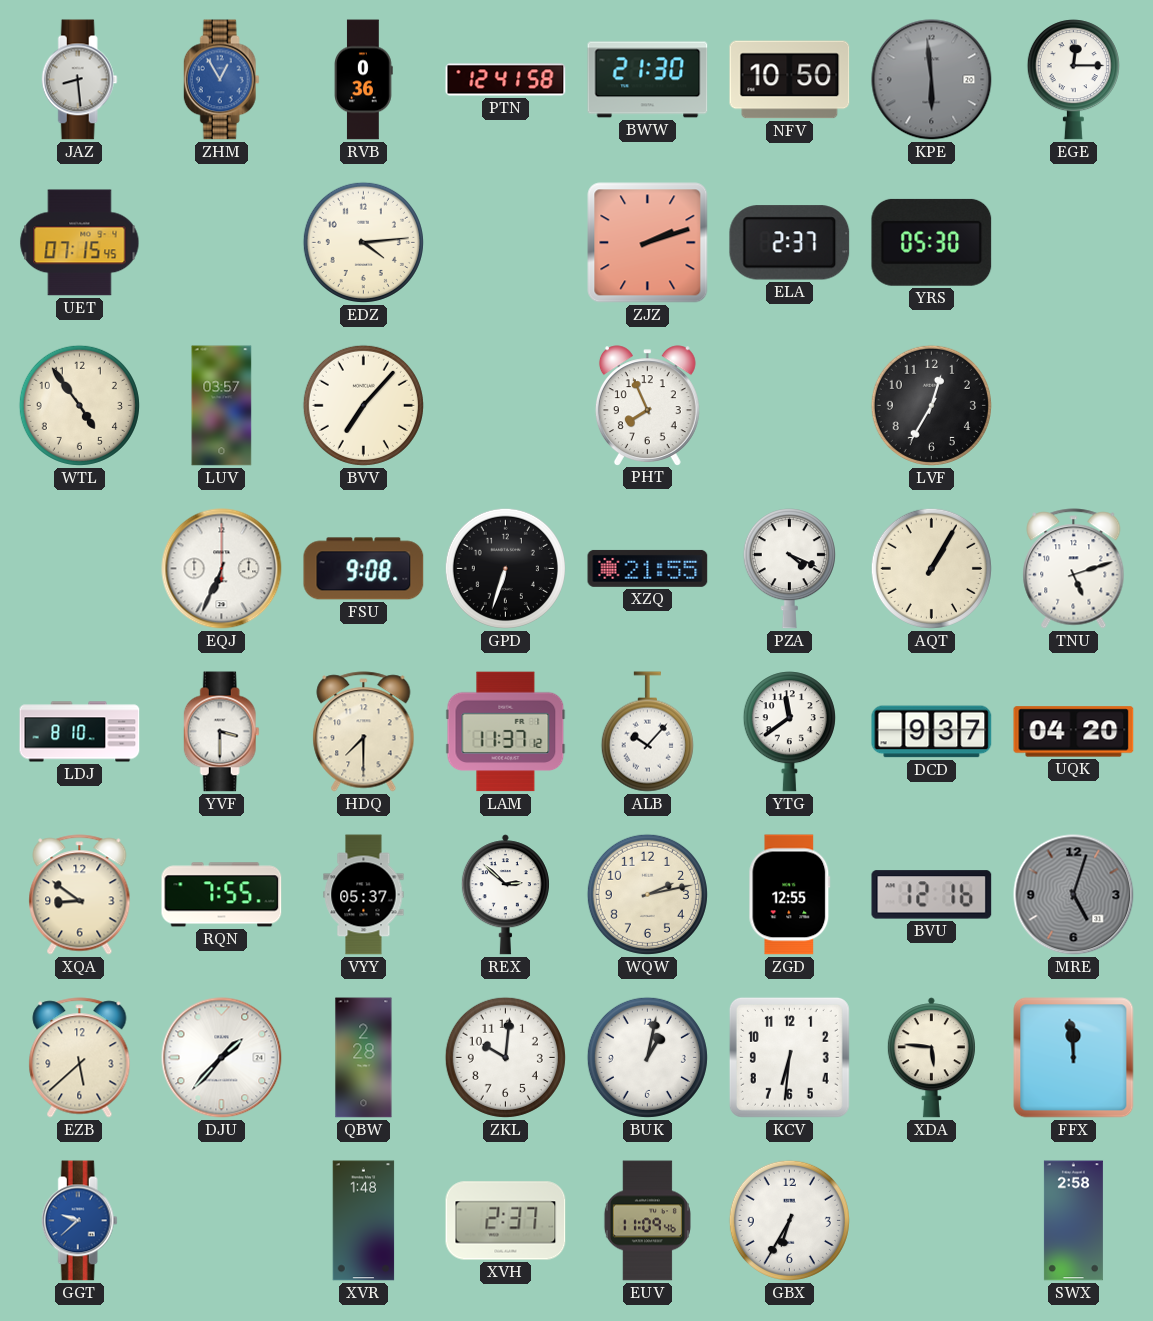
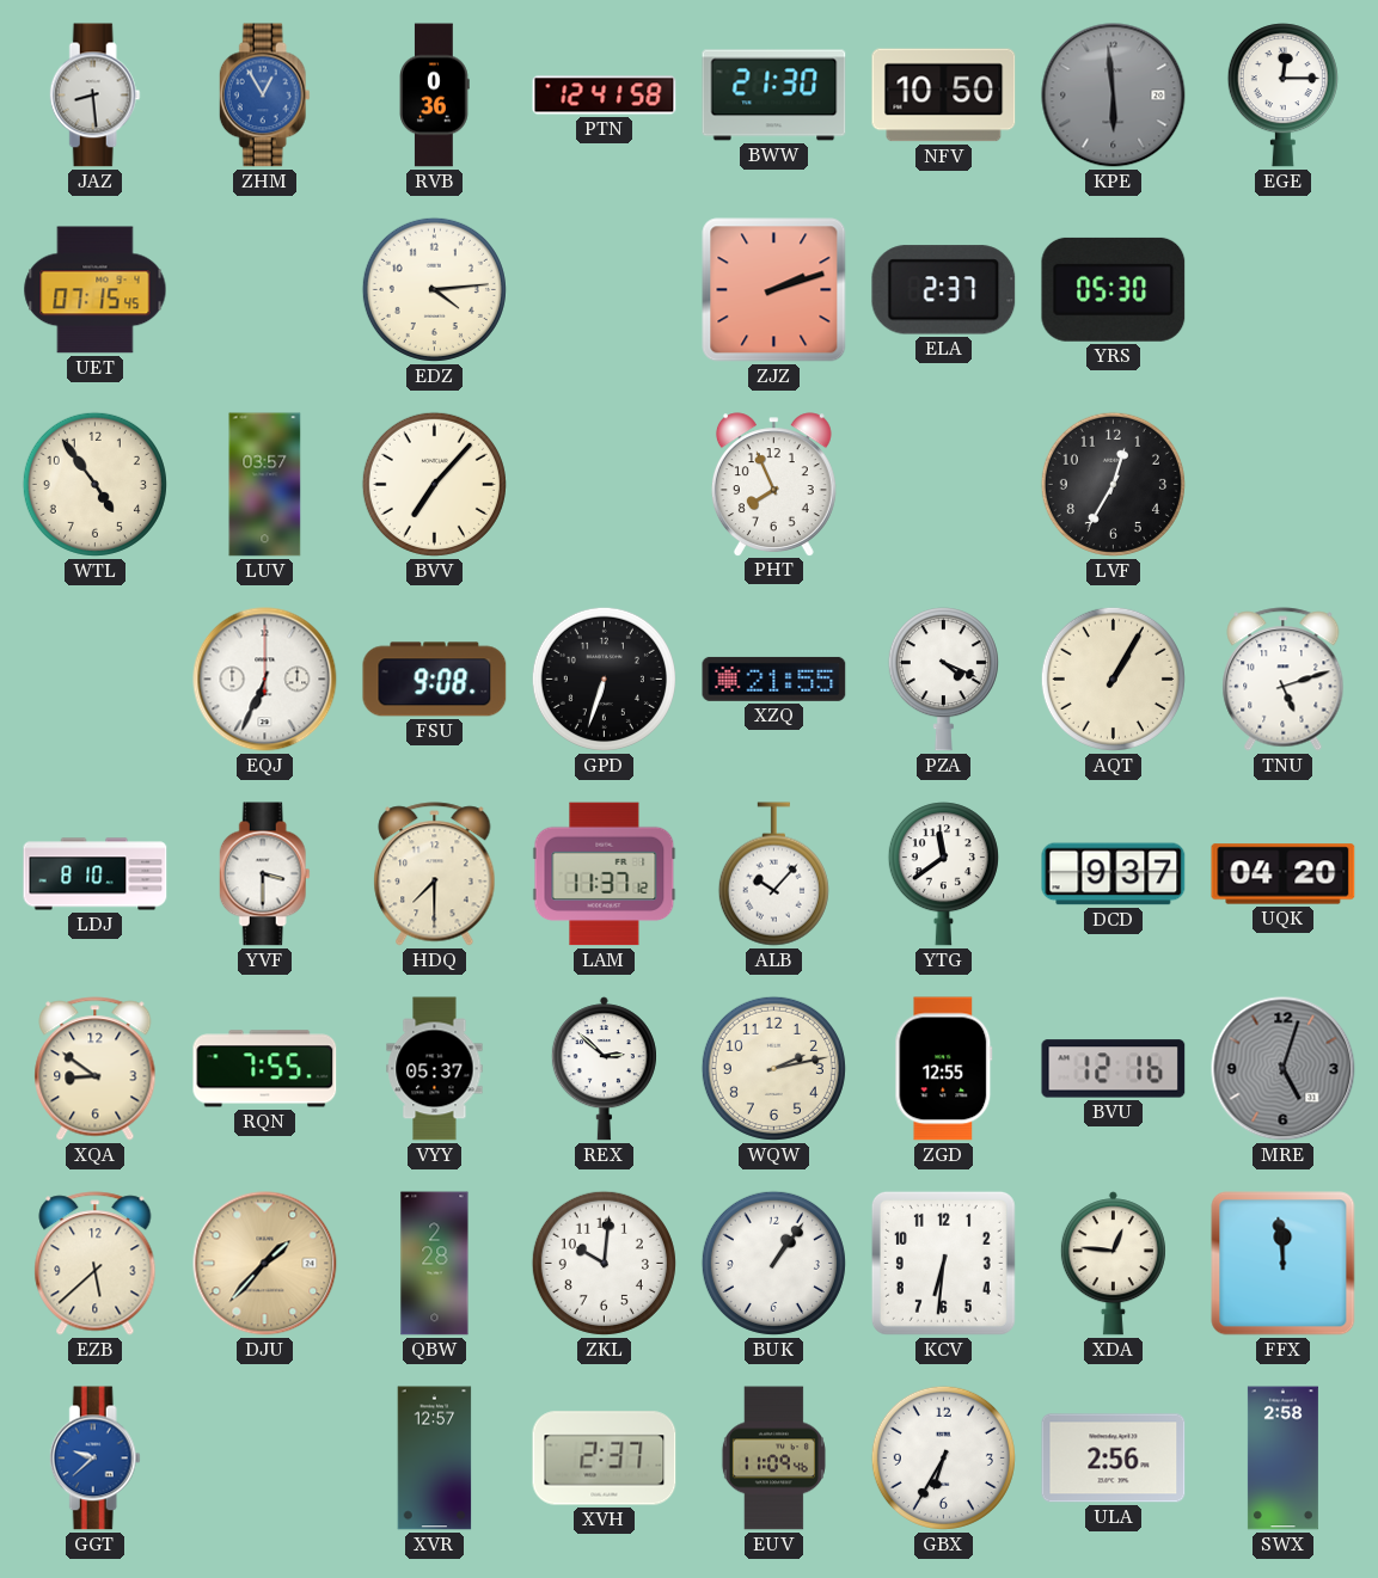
DJU dial: white -> champagne (265, 1264)
BUK: 1:02 -> 1:06 (773, 1263)
XDA: 5:46 -> 12:46 (1113, 1264)
XVR: 1:48 -> 12:57 (435, 1459)
ULA: none -> 2:56 (1114, 1459)
